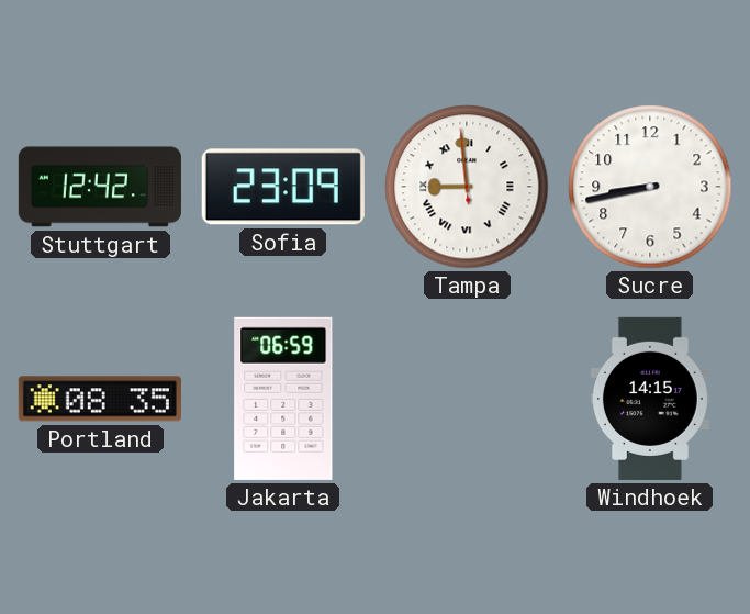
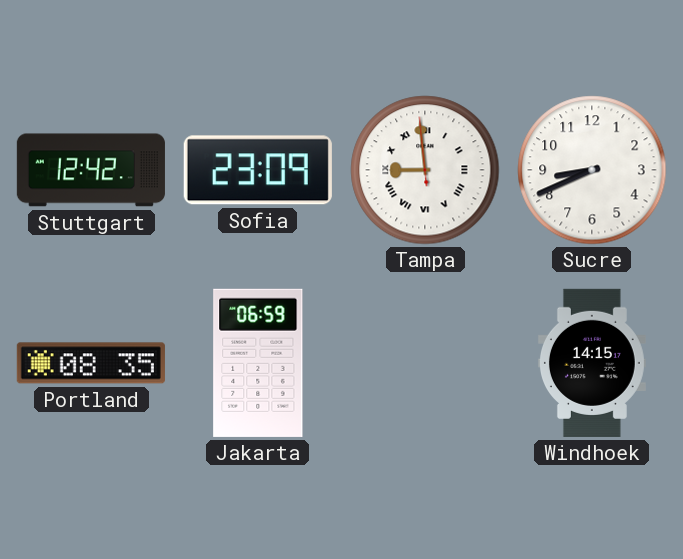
Sucre: 8:43 -> 8:41 (592, 170)
